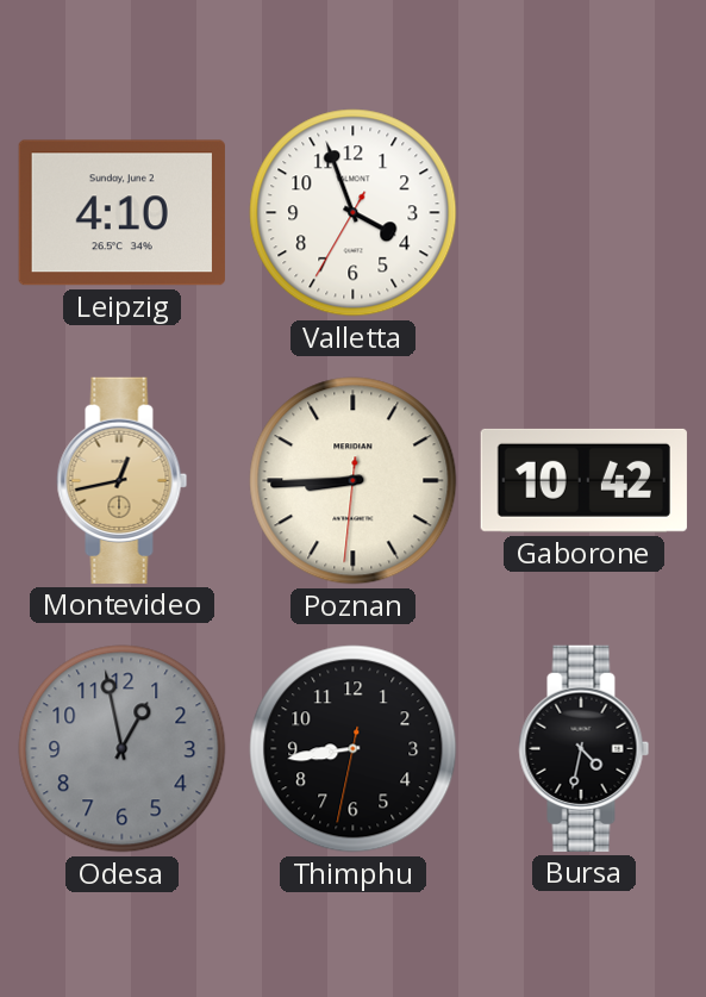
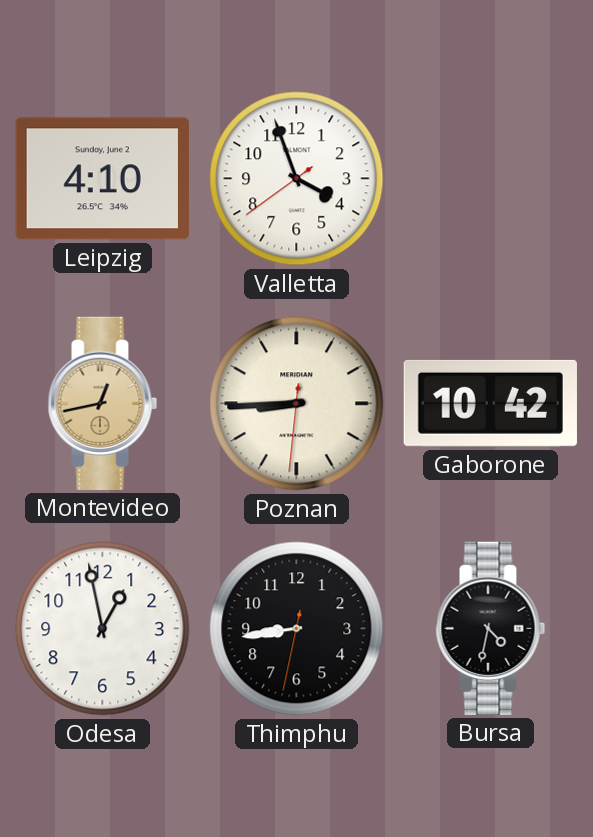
Valletta: 3:56:35 -> 3:56:39 (297, 179)
Odesa dial: grey -> white (103, 629)
